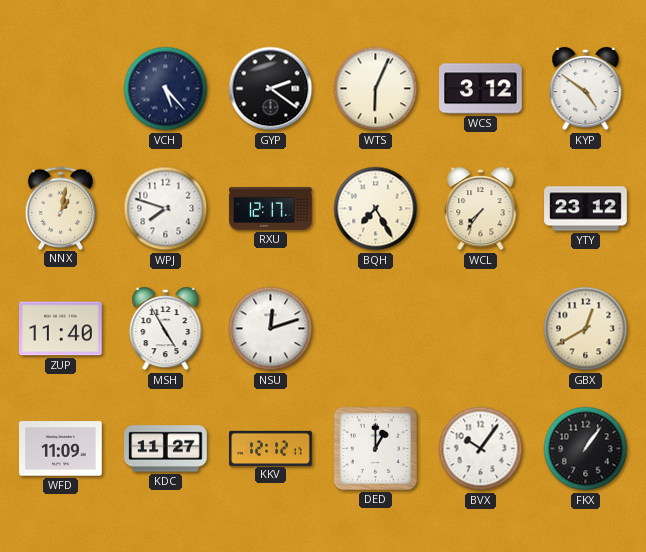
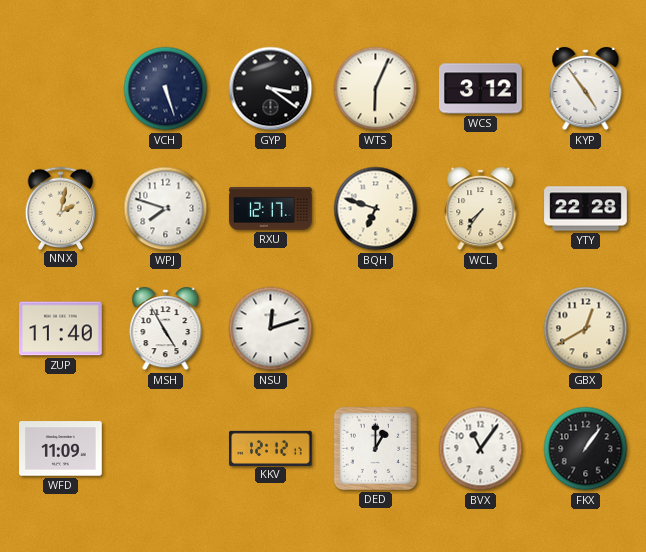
VCH: 5:23 -> 5:27 (166, 89)
GYP: 2:21 -> 3:21 (271, 89)
KYP: 4:51 -> 4:54 (586, 89)
NNX: 1:02 -> 2:02 (61, 208)
BQH: 7:25 -> 6:48 (376, 209)
YTY: 23:12 -> 22:28 (586, 209)
KDC: 11:27 -> none (166, 449)
BVX: 10:06 -> 11:06 (481, 449)
